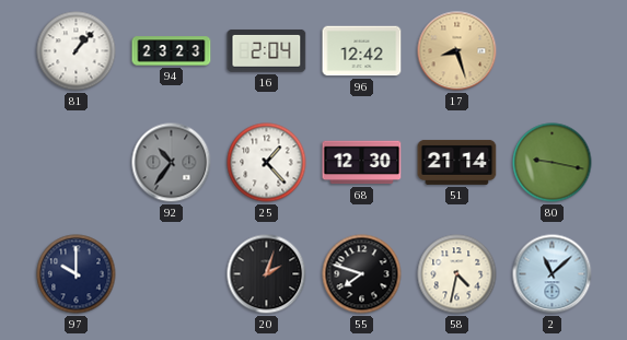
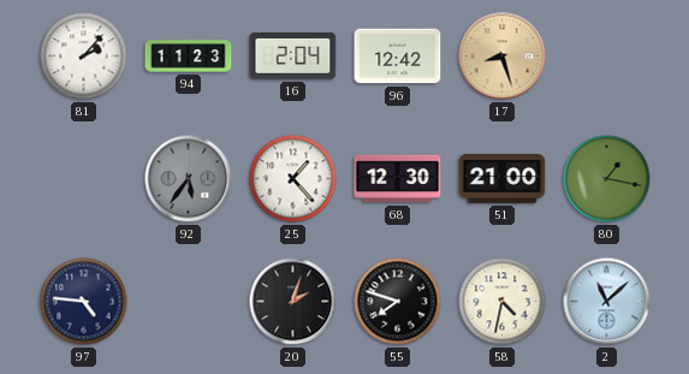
81: 1:07 -> 2:07 (84, 57)
94: 23:23 -> 11:23 (189, 57)
92: 10:36 -> 5:36 (189, 179)
51: 21:14 -> 21:00 (503, 178)
80: 9:17 -> 1:17 (607, 179)
97: 10:00 -> 4:46 (84, 302)
